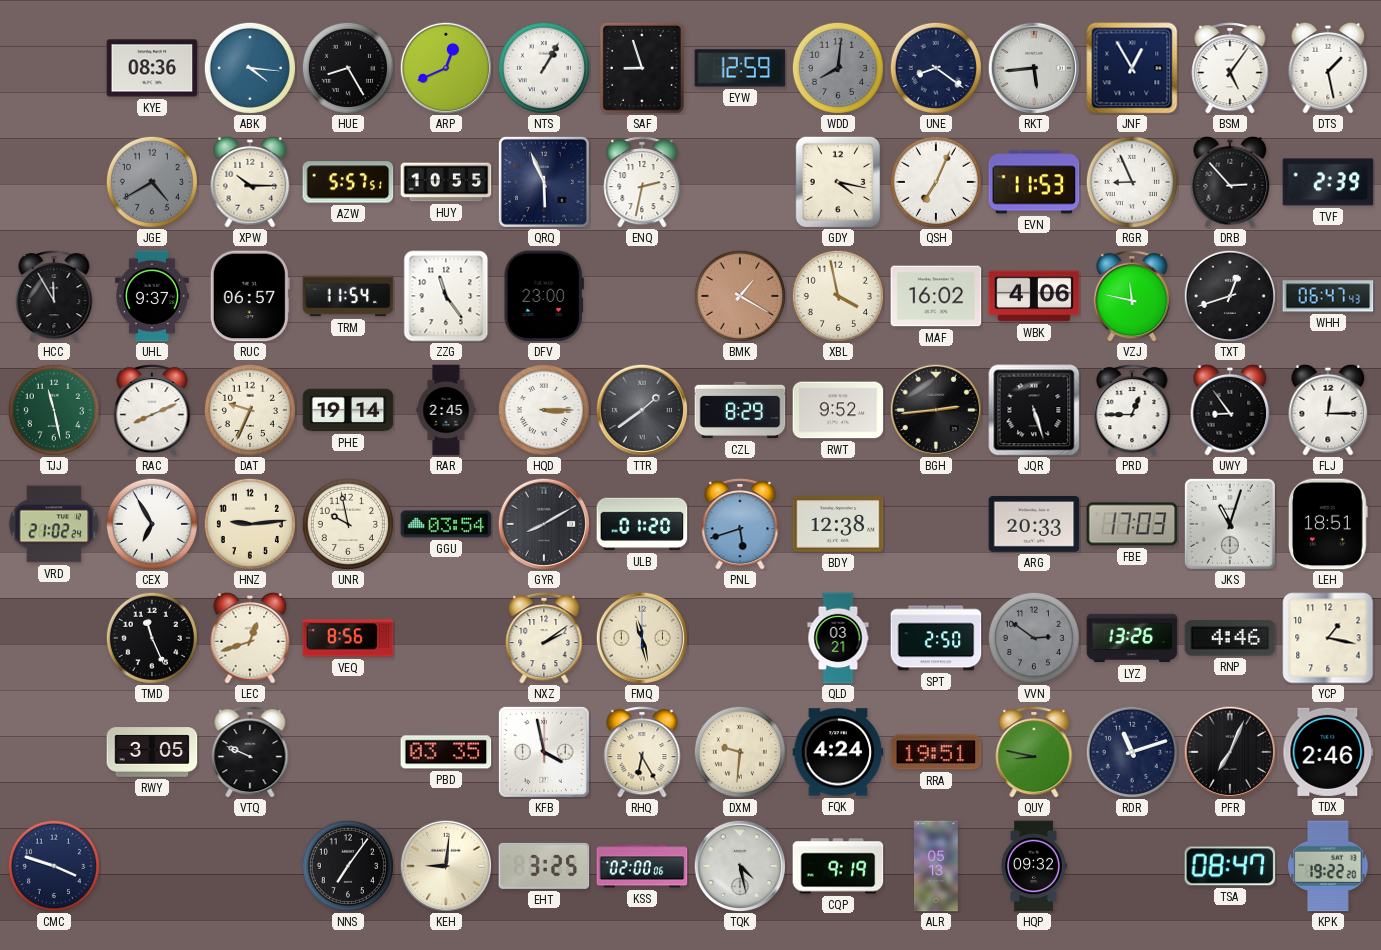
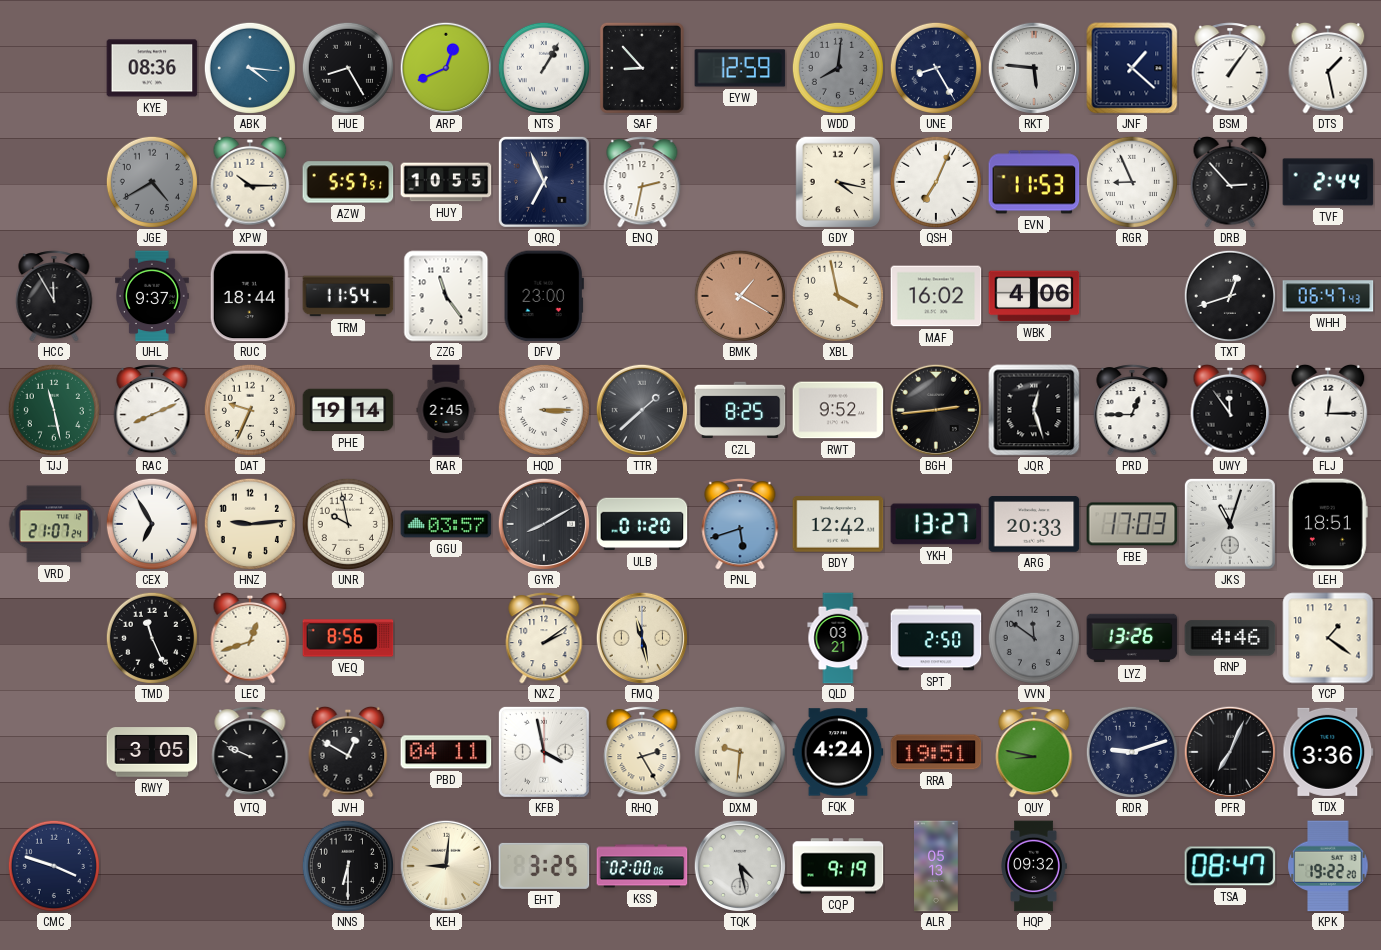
SAF: 8:57 -> 8:53 (642, 68)
UNE: 8:21 -> 8:25 (936, 68)
RKT: 5:44 -> 5:46 (1034, 68)
JNF: 12:55 -> 1:22 (1132, 68)
BSM: 5:06 -> 1:06 (1230, 68)
QRQ: 5:56 -> 6:56 (544, 182)
TVF: 2:39 -> 2:44 (1328, 182)
RUC: 06:57 -> 18:44 (250, 296)
VZJ: 11:47 -> none (1132, 296)
TTR: 1:39 -> 1:38 (642, 410)
CZL: 8:29 -> 8:25 (740, 410)
JQR: 5:27 -> 12:27 (1034, 410)
UWY: 8:54 -> 11:54 (1230, 410)
VRD: 21:02 -> 21:07 (54, 524)
GGU: 03:54 -> 03:57 (446, 524)
BDY: 12:38 -> 12:42 (838, 524)
YKH: none -> 13:27 (936, 524)
VVN: 2:51 -> 11:51 (1034, 638)
YCP: 1:17 -> 1:21 (1328, 638)
JVH: none -> 12:50 (348, 752)
PBD: 03:35 -> 04:11 (446, 752)
RHQ: 6:25 -> 2:25 (642, 752)
RDR: 11:12 -> 9:12 (1132, 752)
TDX: 2:46 -> 3:36 (1328, 752)
NNS: 7:06 -> 6:30 (348, 866)
